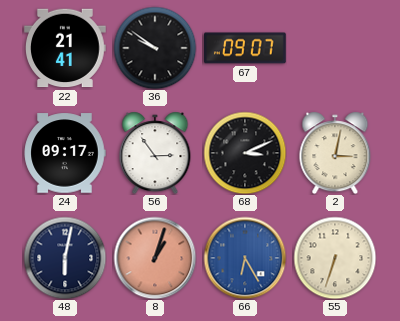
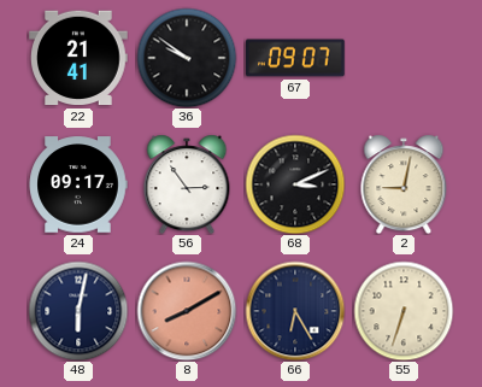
2: 3:02 -> 9:02 (404, 184)
8: 1:03 -> 8:10 (187, 311)
66 dial: blue -> navy (295, 311)
